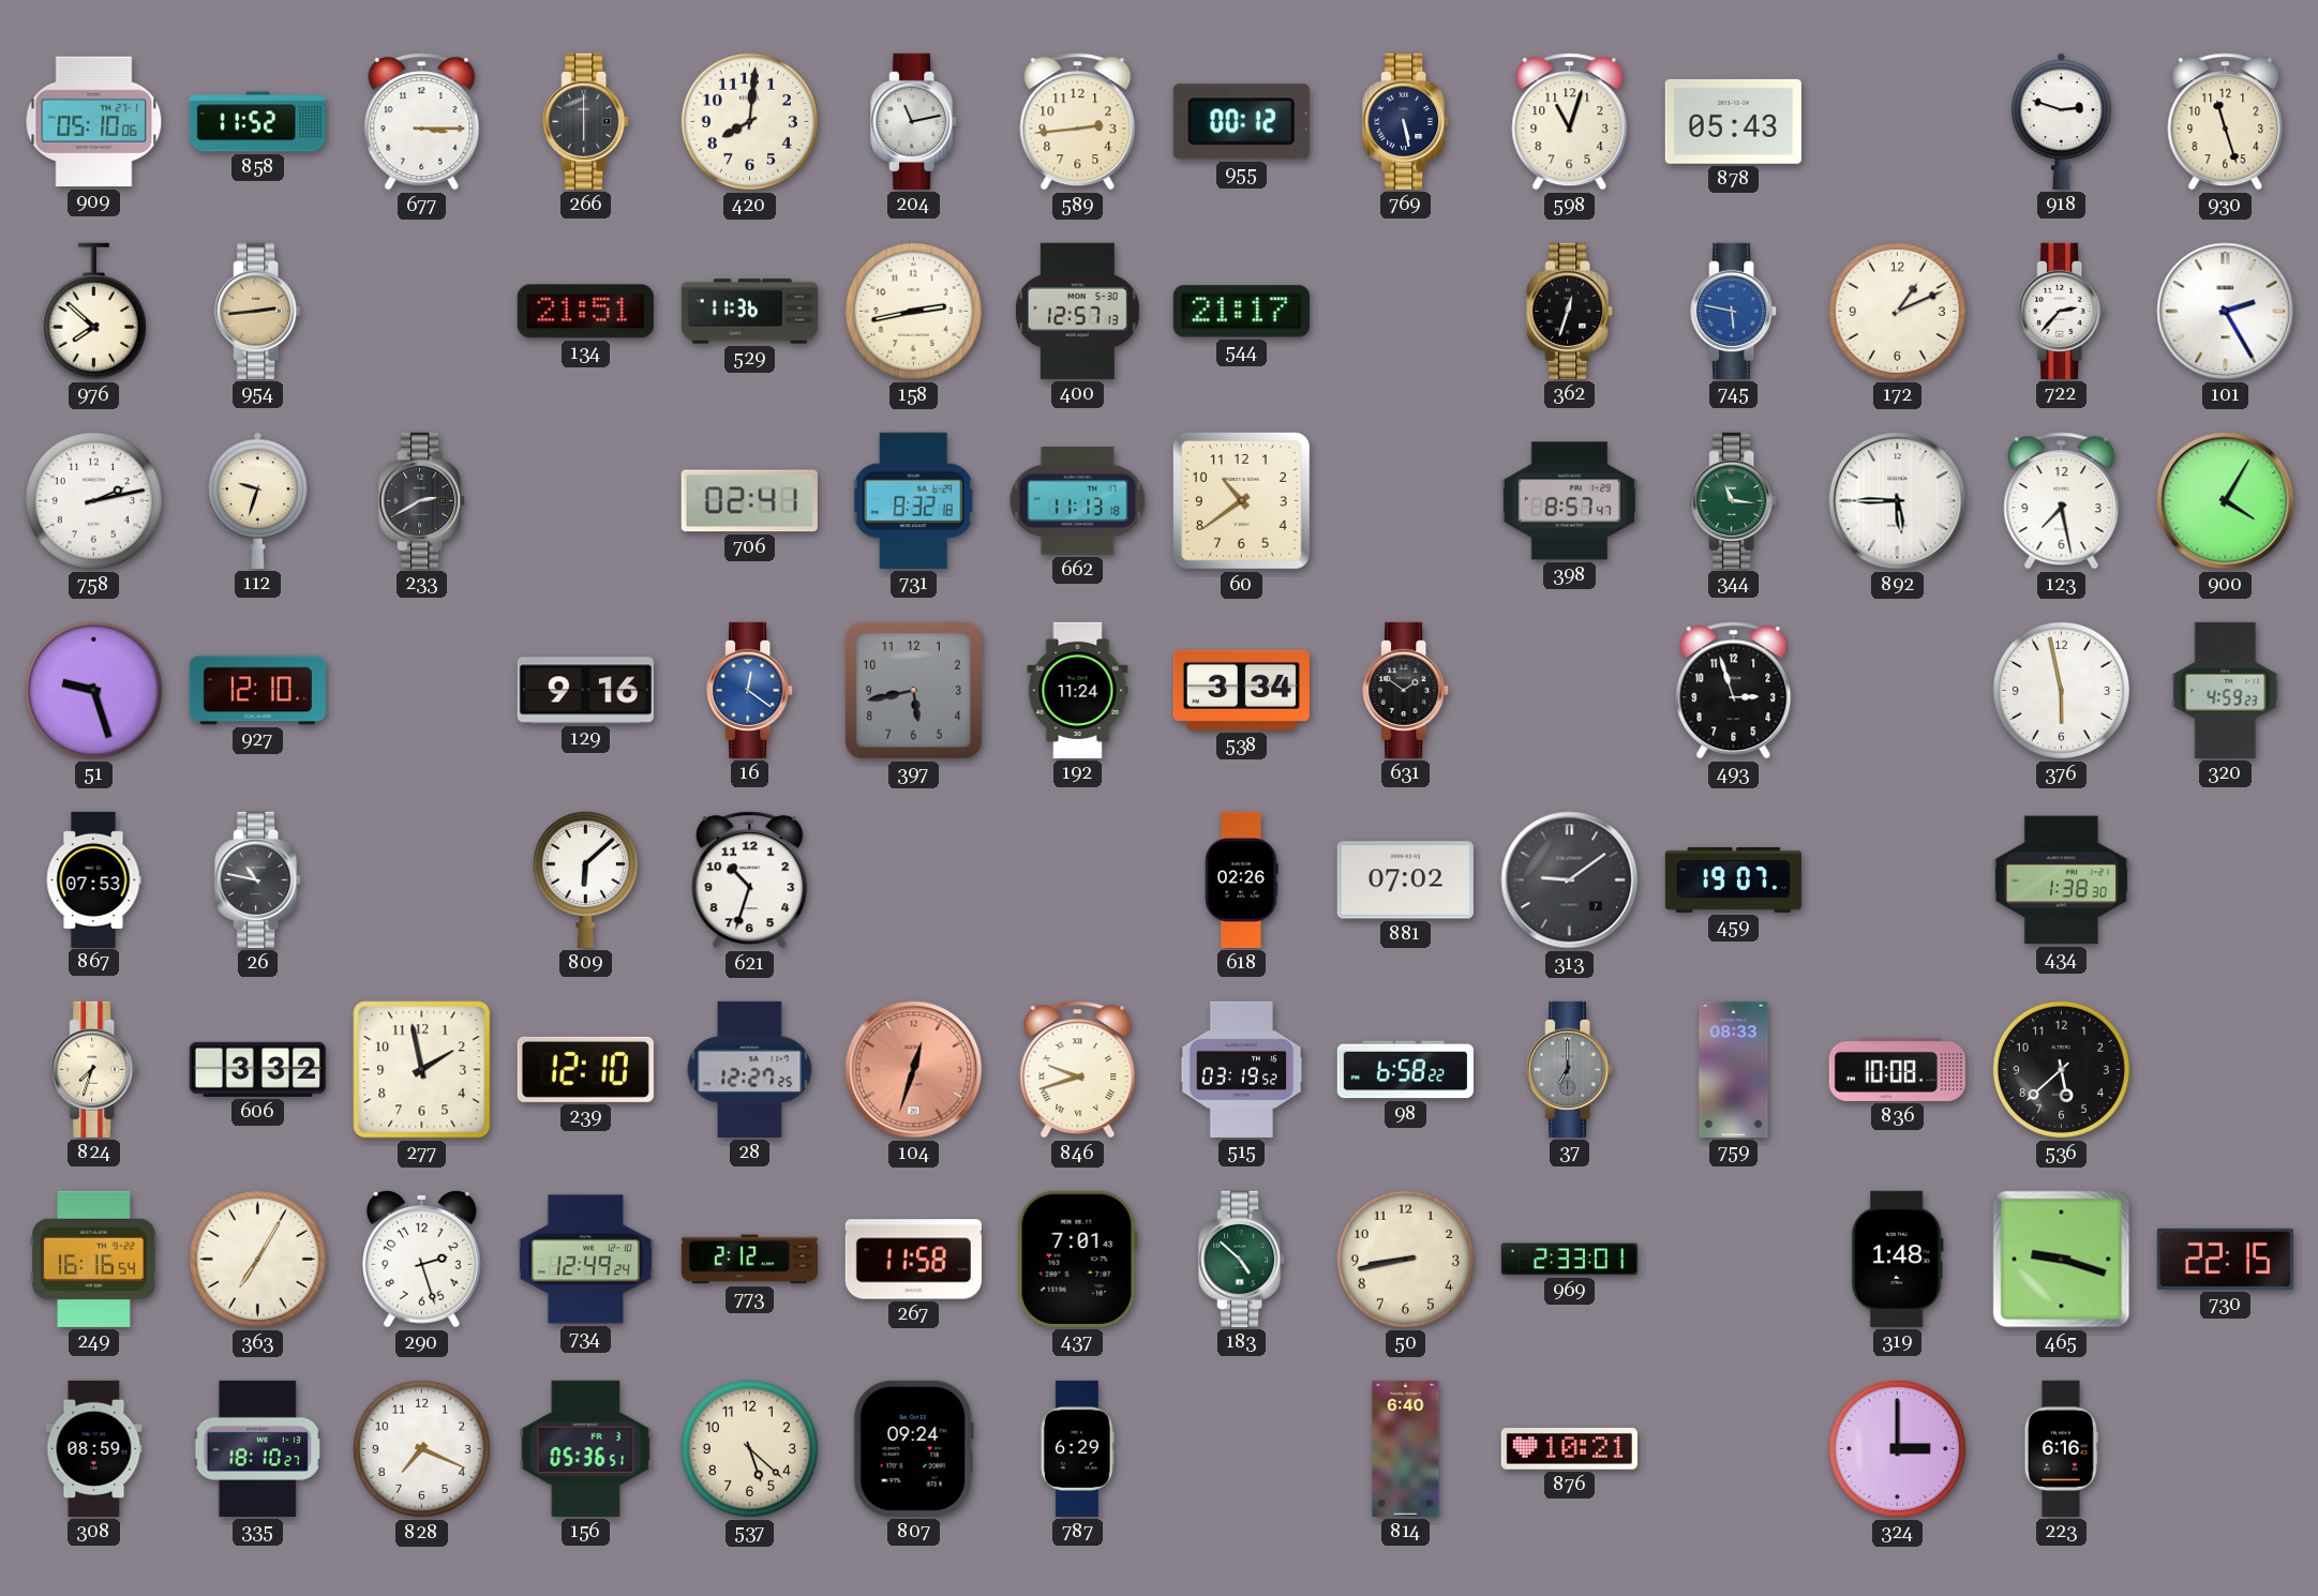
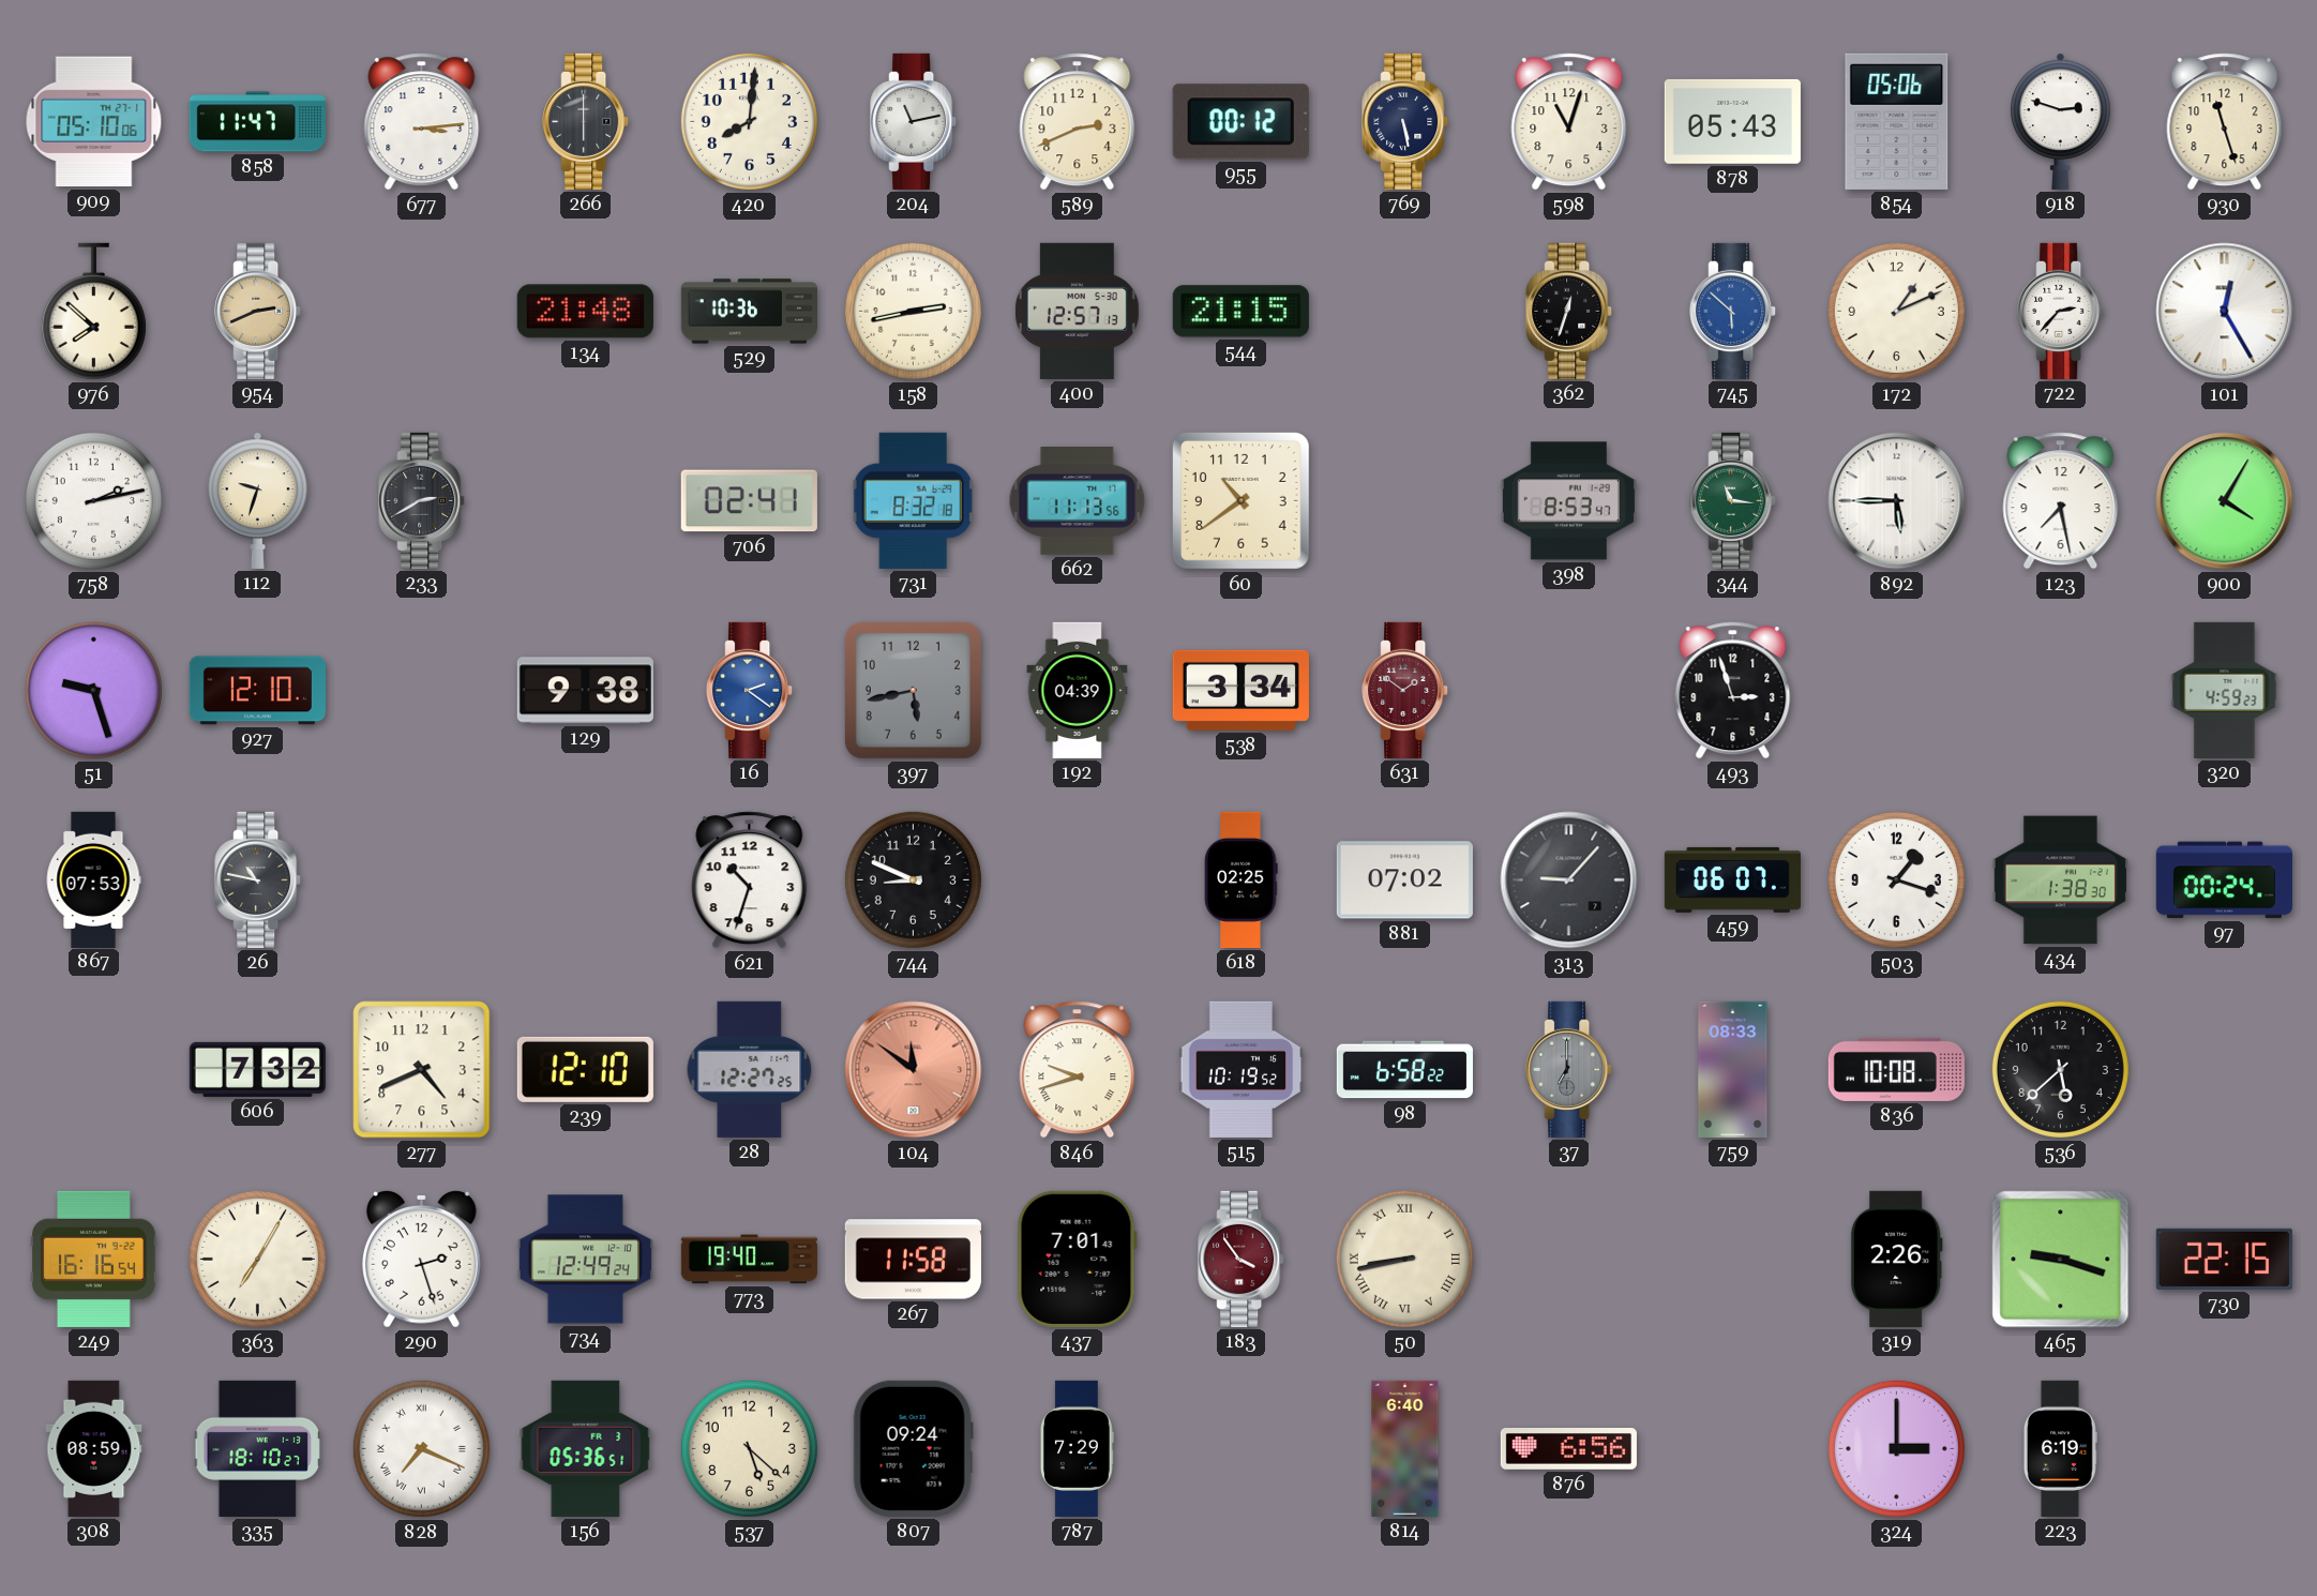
858: 11:52 -> 11:47 (257, 122)
677: 3:15 -> 3:14 (422, 122)
589: 2:44 -> 2:41 (1078, 122)
854: none -> 05:06 (1897, 121)
954: 2:44 -> 2:41 (258, 311)
134: 21:51 -> 21:48 (585, 312)
529: 11:36 -> 10:36 (749, 312)
544: 21:17 -> 21:15 (1240, 312)
745: 5:47 -> 5:52 (1733, 311)
101: 2:25 -> 12:25 (2225, 312)
662: 11:13:18 -> 11:13:56 (1078, 501)
398: 8:57 -> 8:53 (1568, 501)
129: 9:16 -> 9:38 (585, 691)
16: 12:21 -> 2:21 (750, 690)
192: 11:24 -> 04:39 (1078, 690)
631 dial: black -> burgundy (1405, 690)
376: 5:58 -> none (2061, 690)
809: 6:08 -> none (585, 879)
744: none -> 8:49 (913, 879)
618: 02:26 -> 02:25 (1242, 879)
313: 9:09 -> 9:07 (1569, 880)
459: 19:07 -> 06:07 (1732, 879)
503: none -> 1:18 (1896, 879)
97: none -> 00:24 (2224, 880)
824: 7:33 -> none (94, 1069)
606: 3:32 -> 7:32 (257, 1069)
277: 1:58 -> 4:41 (422, 1070)
104: 12:33 -> 11:51 (914, 1070)
515: 03:19 -> 10:19 (1242, 1069)
773: 2:12 -> 19:40 (749, 1260)
183: 4:52 -> 3:54 (1242, 1259)
183 dial: green -> burgundy (1242, 1259)
50 numerals: Arabic -> Roman (1404, 1259)
969: 2:33 -> none (1569, 1260)
319: 1:48 -> 2:26 (1896, 1259)
828 numerals: Arabic -> Roman (421, 1448)
787: 6:29 -> 7:29 (1078, 1448)
876: 10:21 -> 6:56 (1568, 1449)
223: 6:16 -> 6:19 (2060, 1448)
